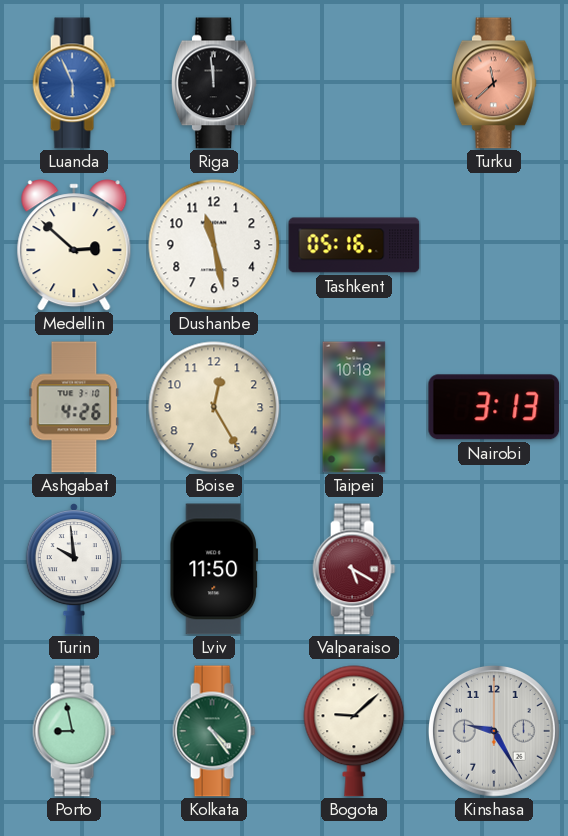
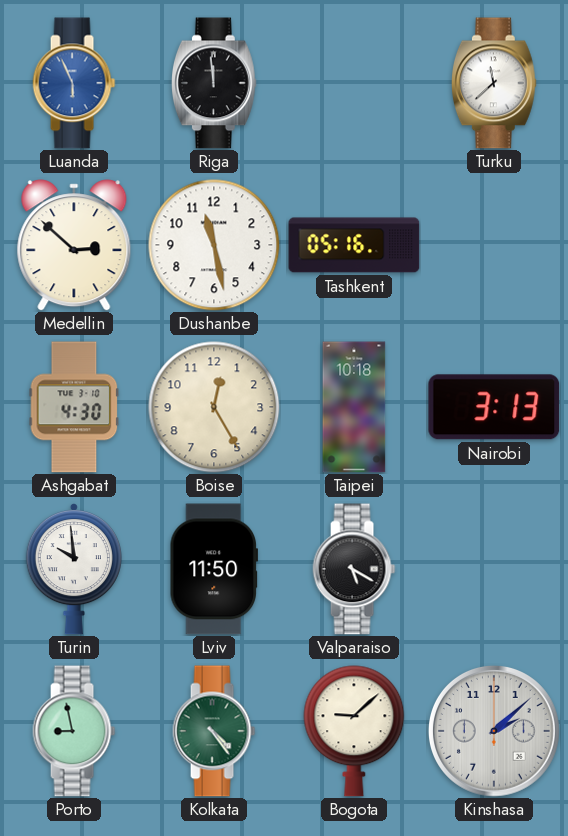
Turku dial: salmon -> white (494, 83)
Ashgabat: 4:26 -> 4:30 (74, 407)
Valparaiso dial: burgundy -> black (354, 569)
Kinshasa: 9:25 -> 2:08 (494, 731)
